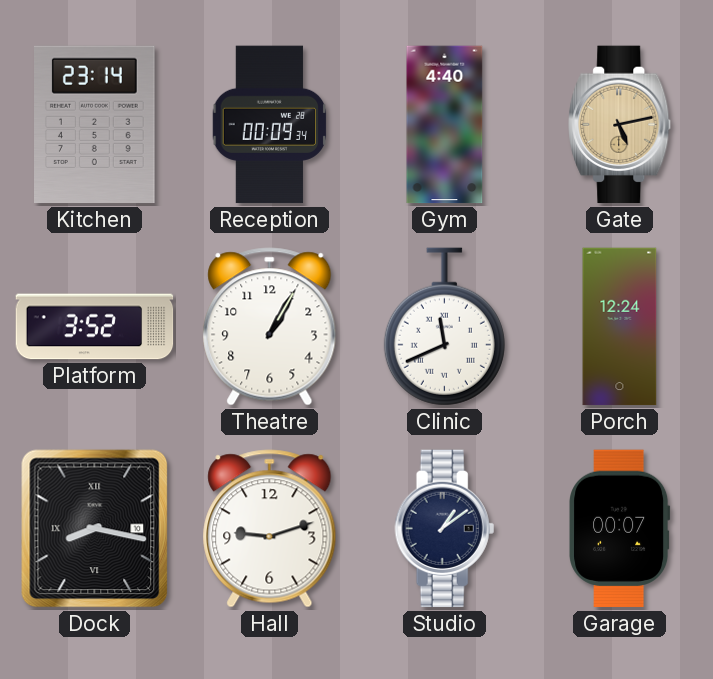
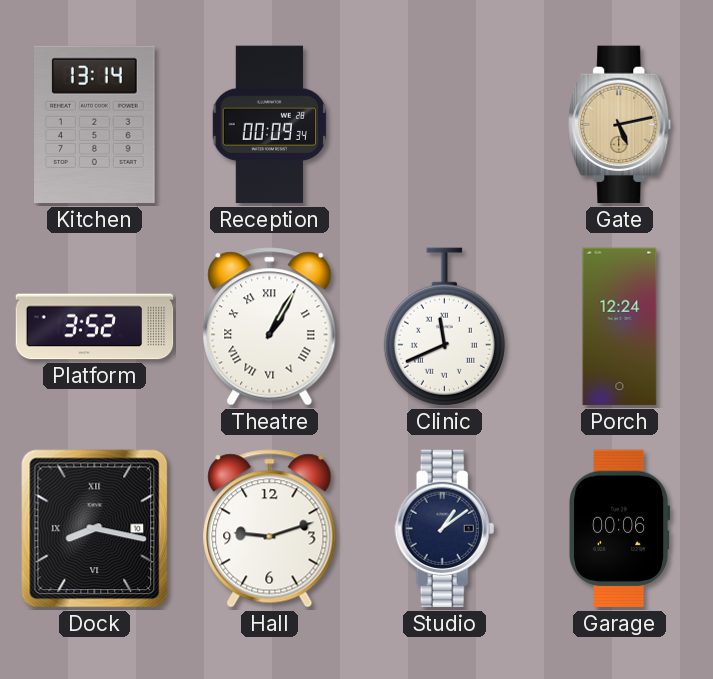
Kitchen: 23:14 -> 13:14 (95, 125)
Gym: 4:40 -> none (445, 125)
Theatre numerals: Arabic -> Roman (270, 327)
Garage: 00:07 -> 00:06 (620, 529)
